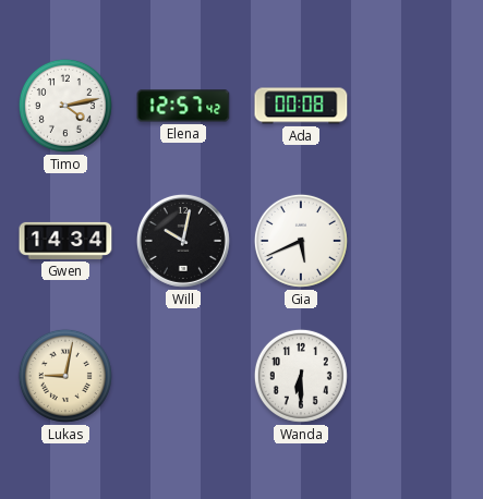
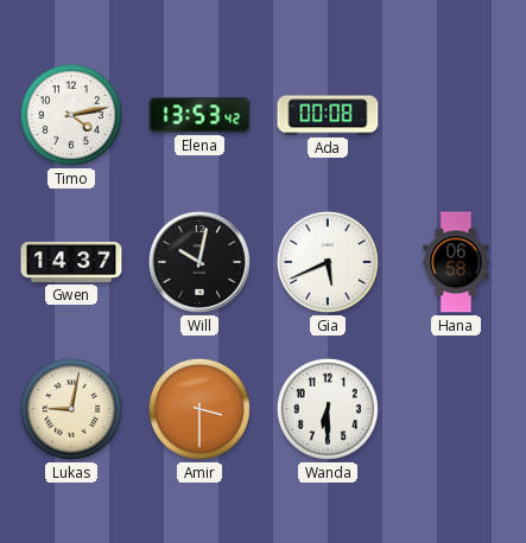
Elena: 12:57 -> 13:53 (199, 115)
Gwen: 14:34 -> 14:37 (71, 262)
Hana: none -> 06:58 (456, 262)
Amir: none -> 3:30 (199, 409)
